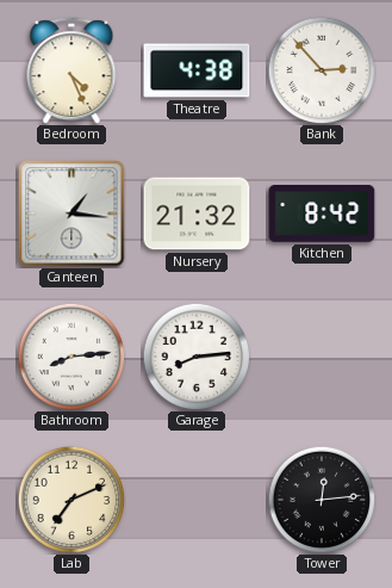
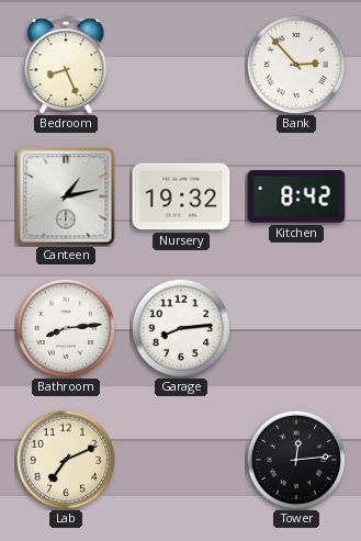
Bedroom: 4:26 -> 8:26 (66, 65)
Theatre: 4:38 -> none (197, 70)
Canteen: 1:16 -> 1:13 (66, 196)
Nursery: 21:32 -> 19:32 (181, 196)
